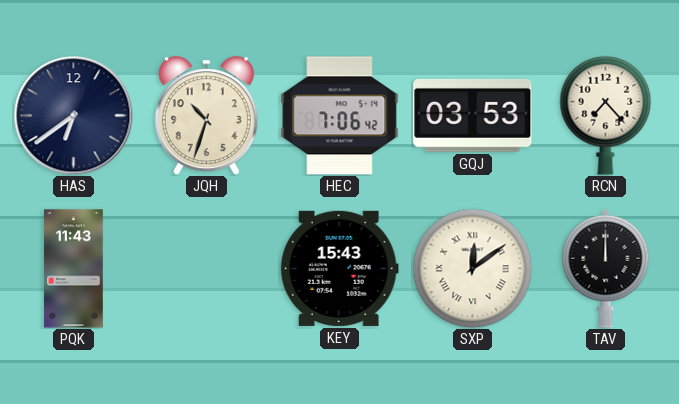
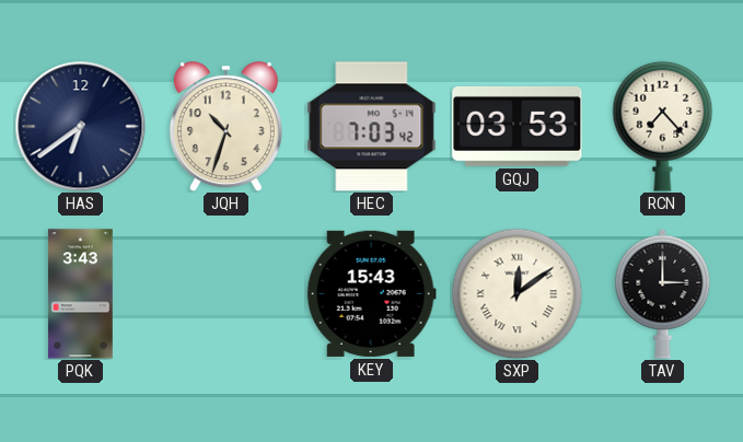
HEC: 7:06 -> 7:03 (372, 127)
PQK: 11:43 -> 3:43 (81, 294)
TAV: 12:00 -> 3:00 (663, 293)
